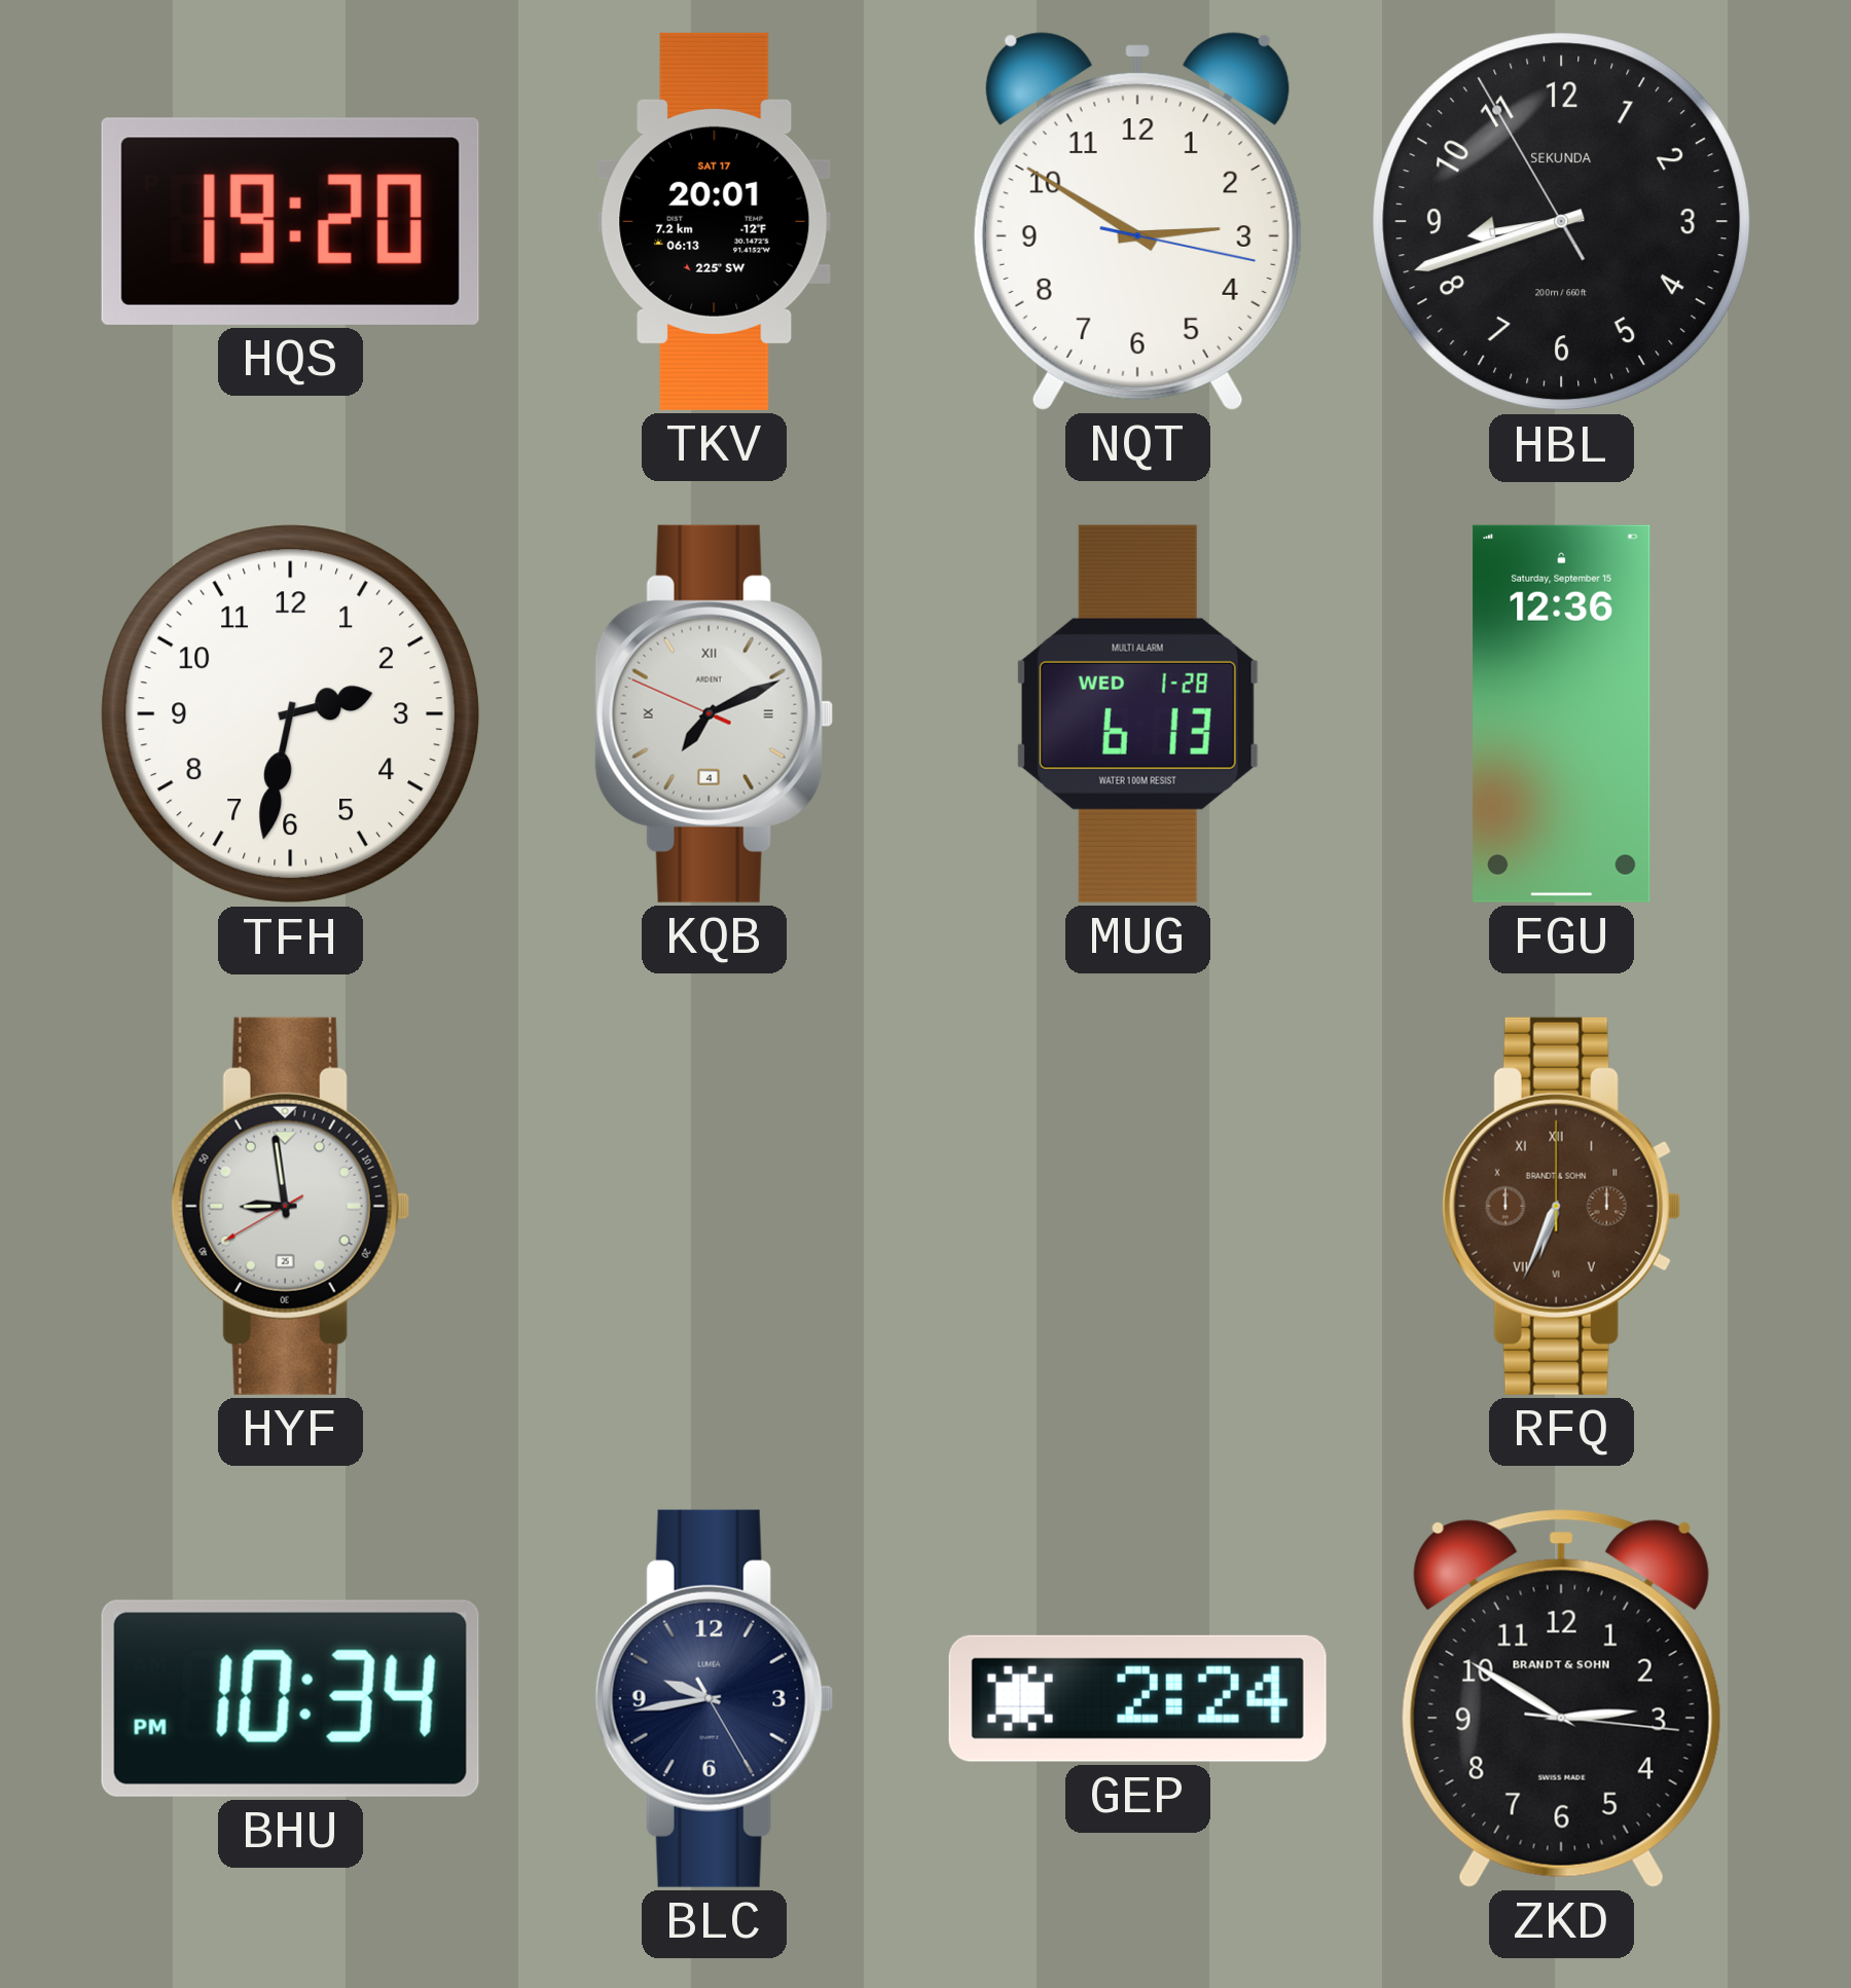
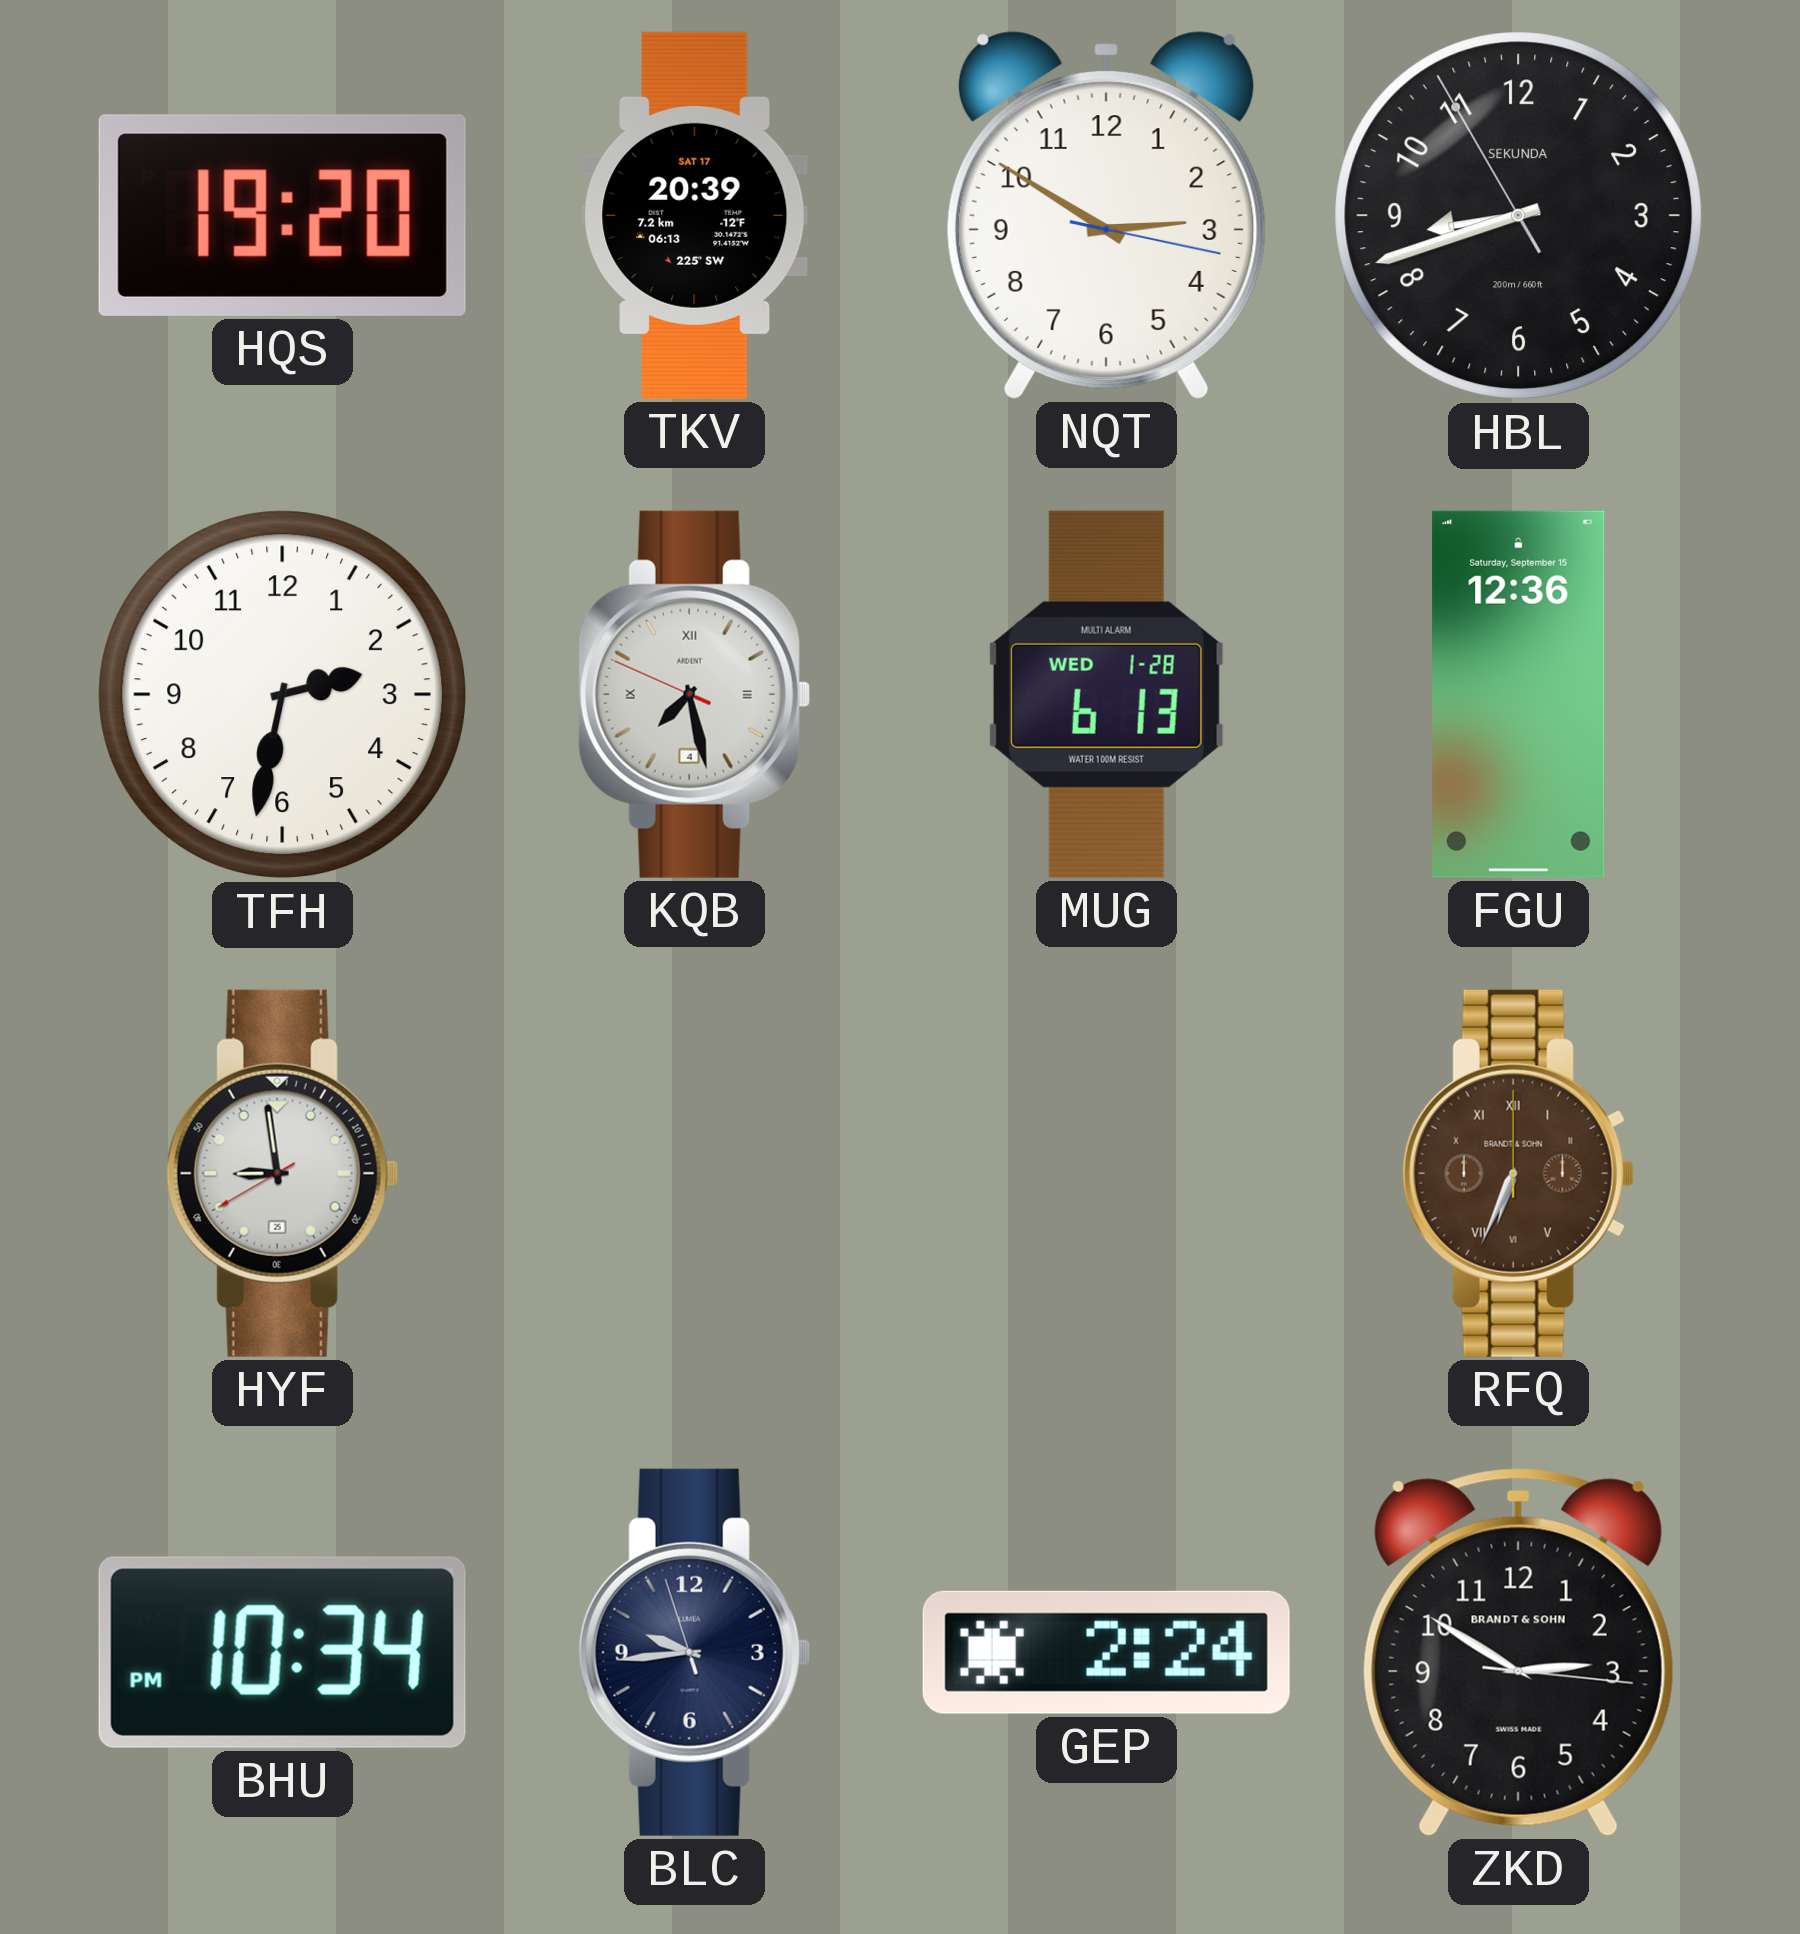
TKV: 20:01 -> 20:39 (695, 215)
KQB: 7:10 -> 7:27 (694, 694)
BLC: 9:43:25 -> 9:43:57 (694, 1652)
